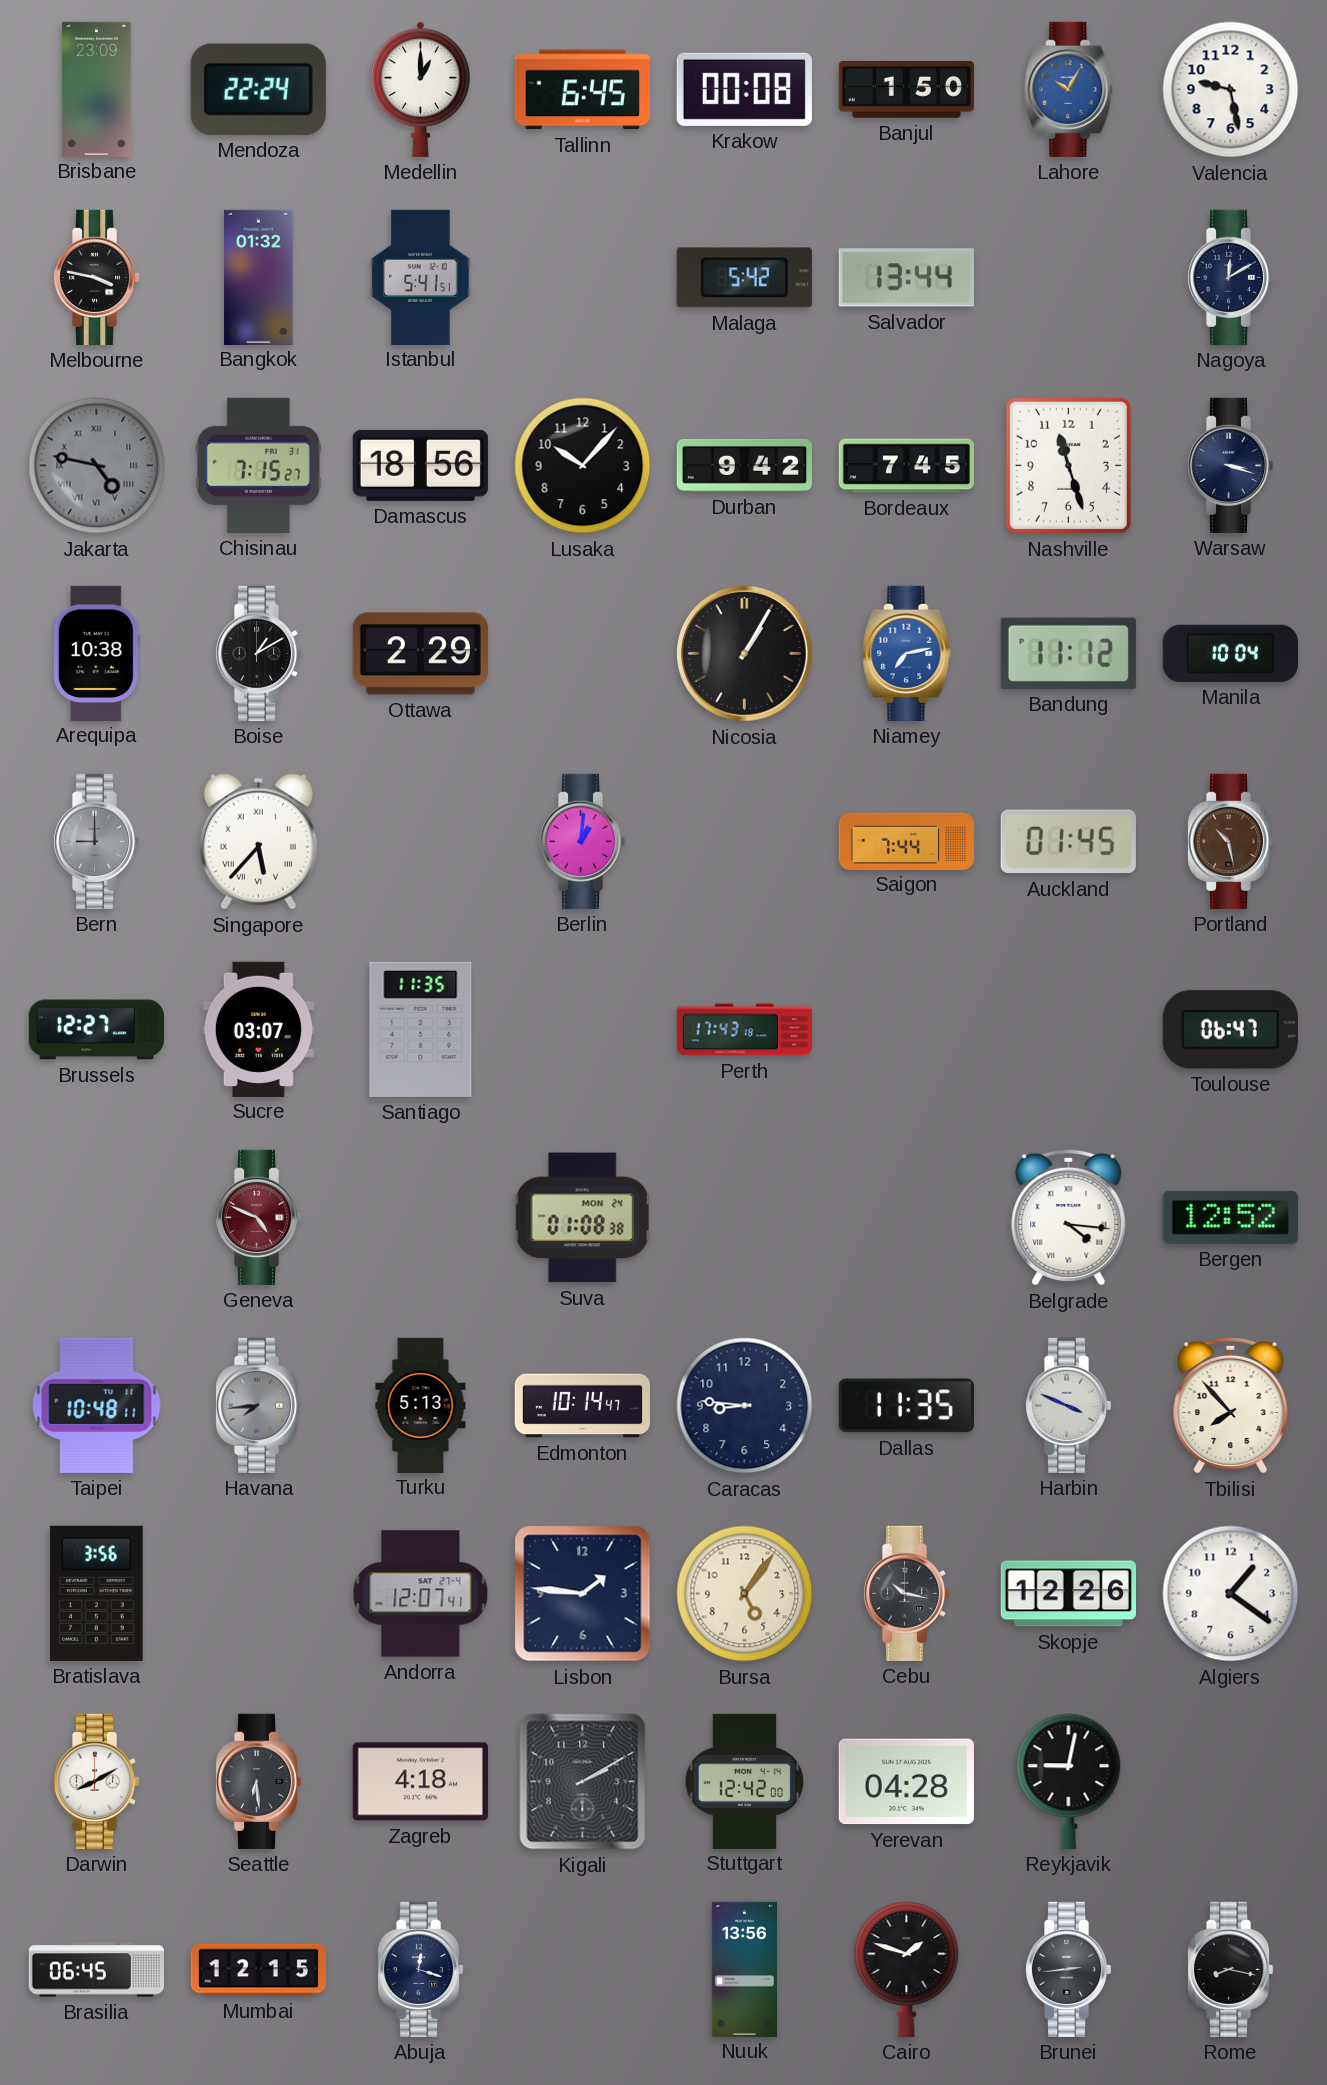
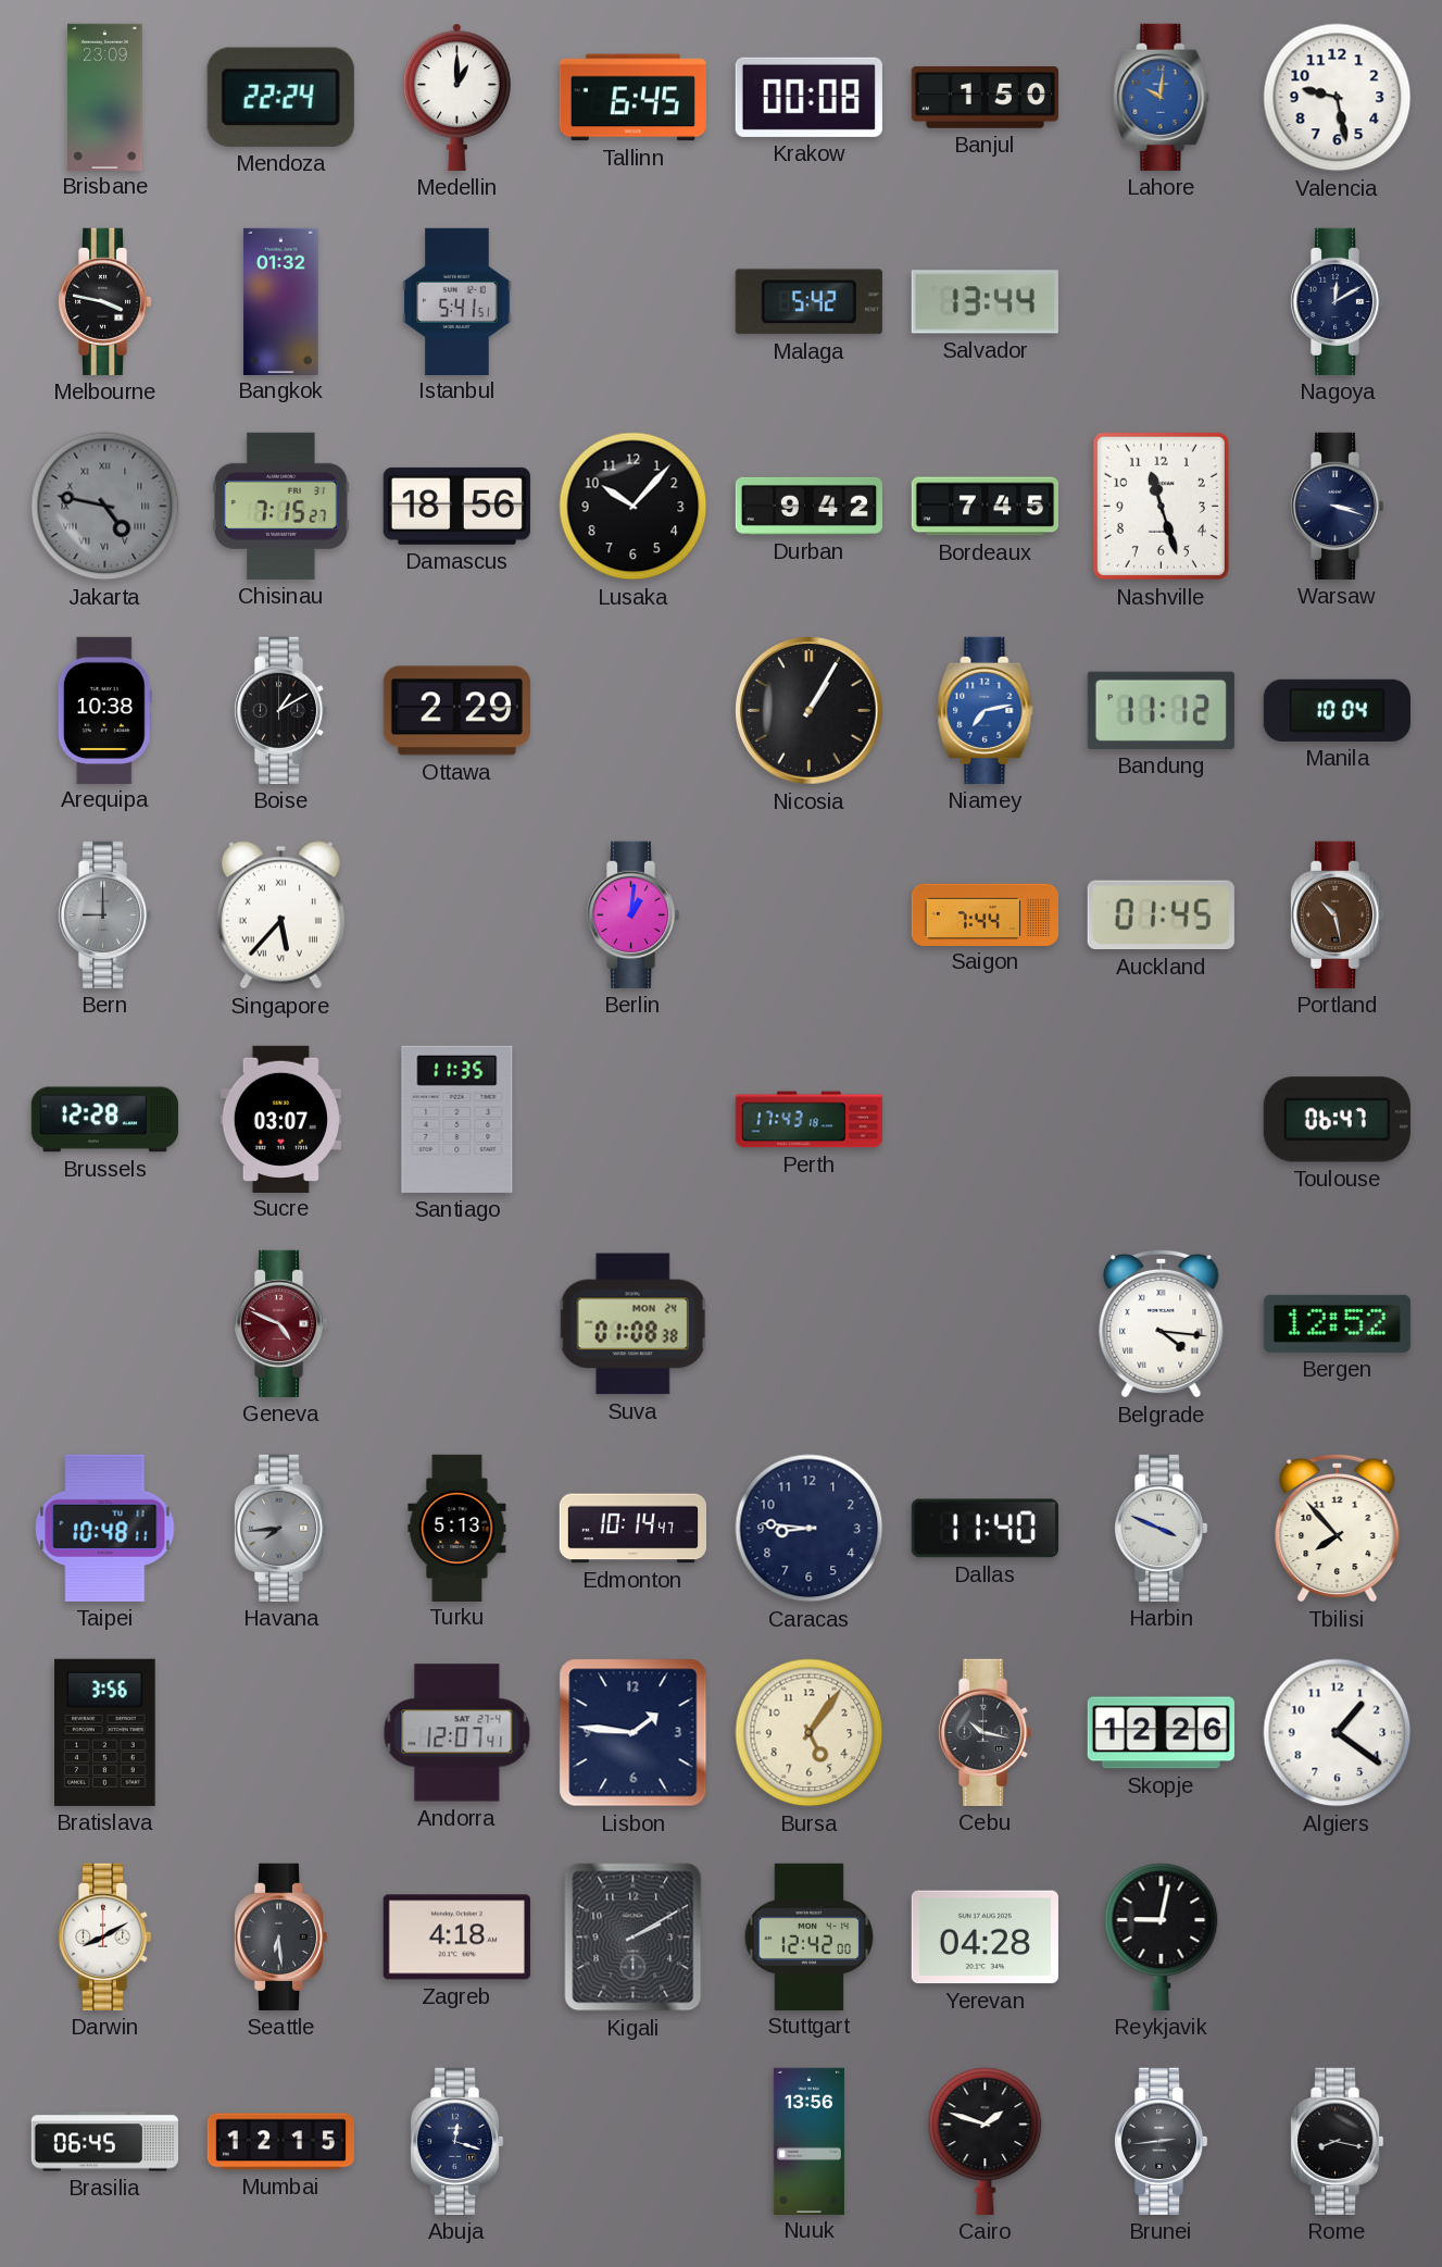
Lahore: 10:05 -> 10:01 (1162, 97)
Brussels: 12:27 -> 12:28 (104, 1120)
Dallas: 11:35 -> 11:40 (985, 1529)
